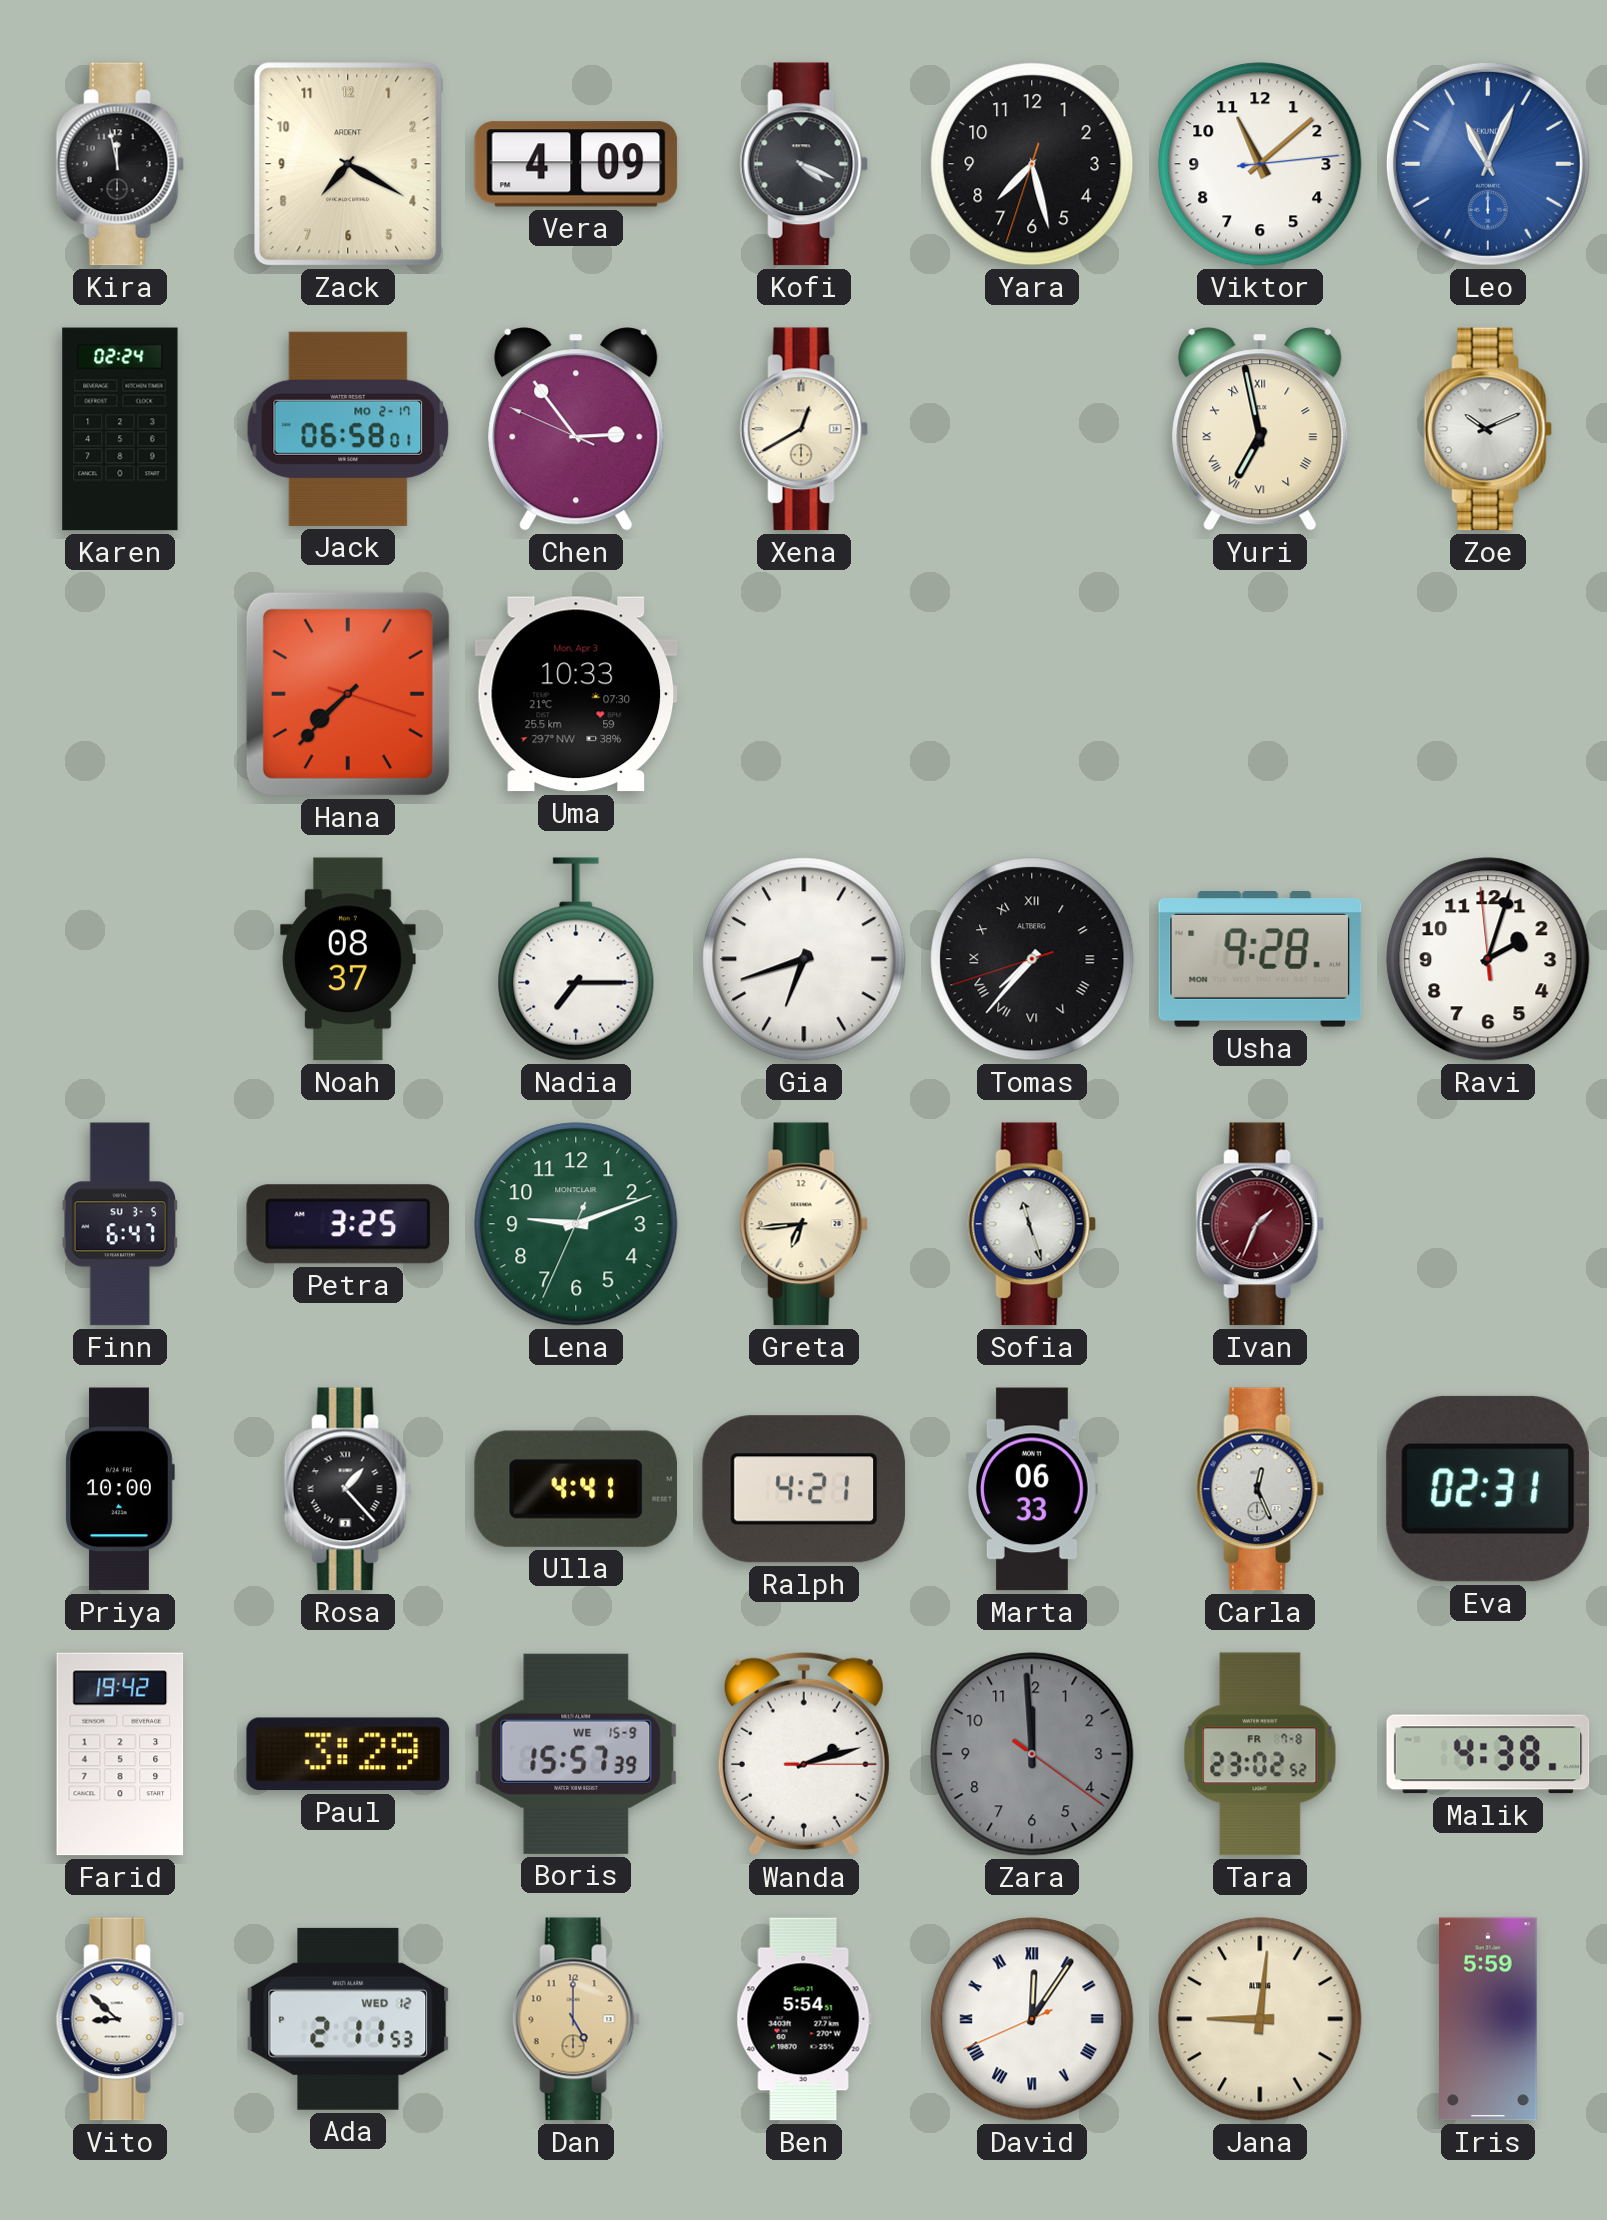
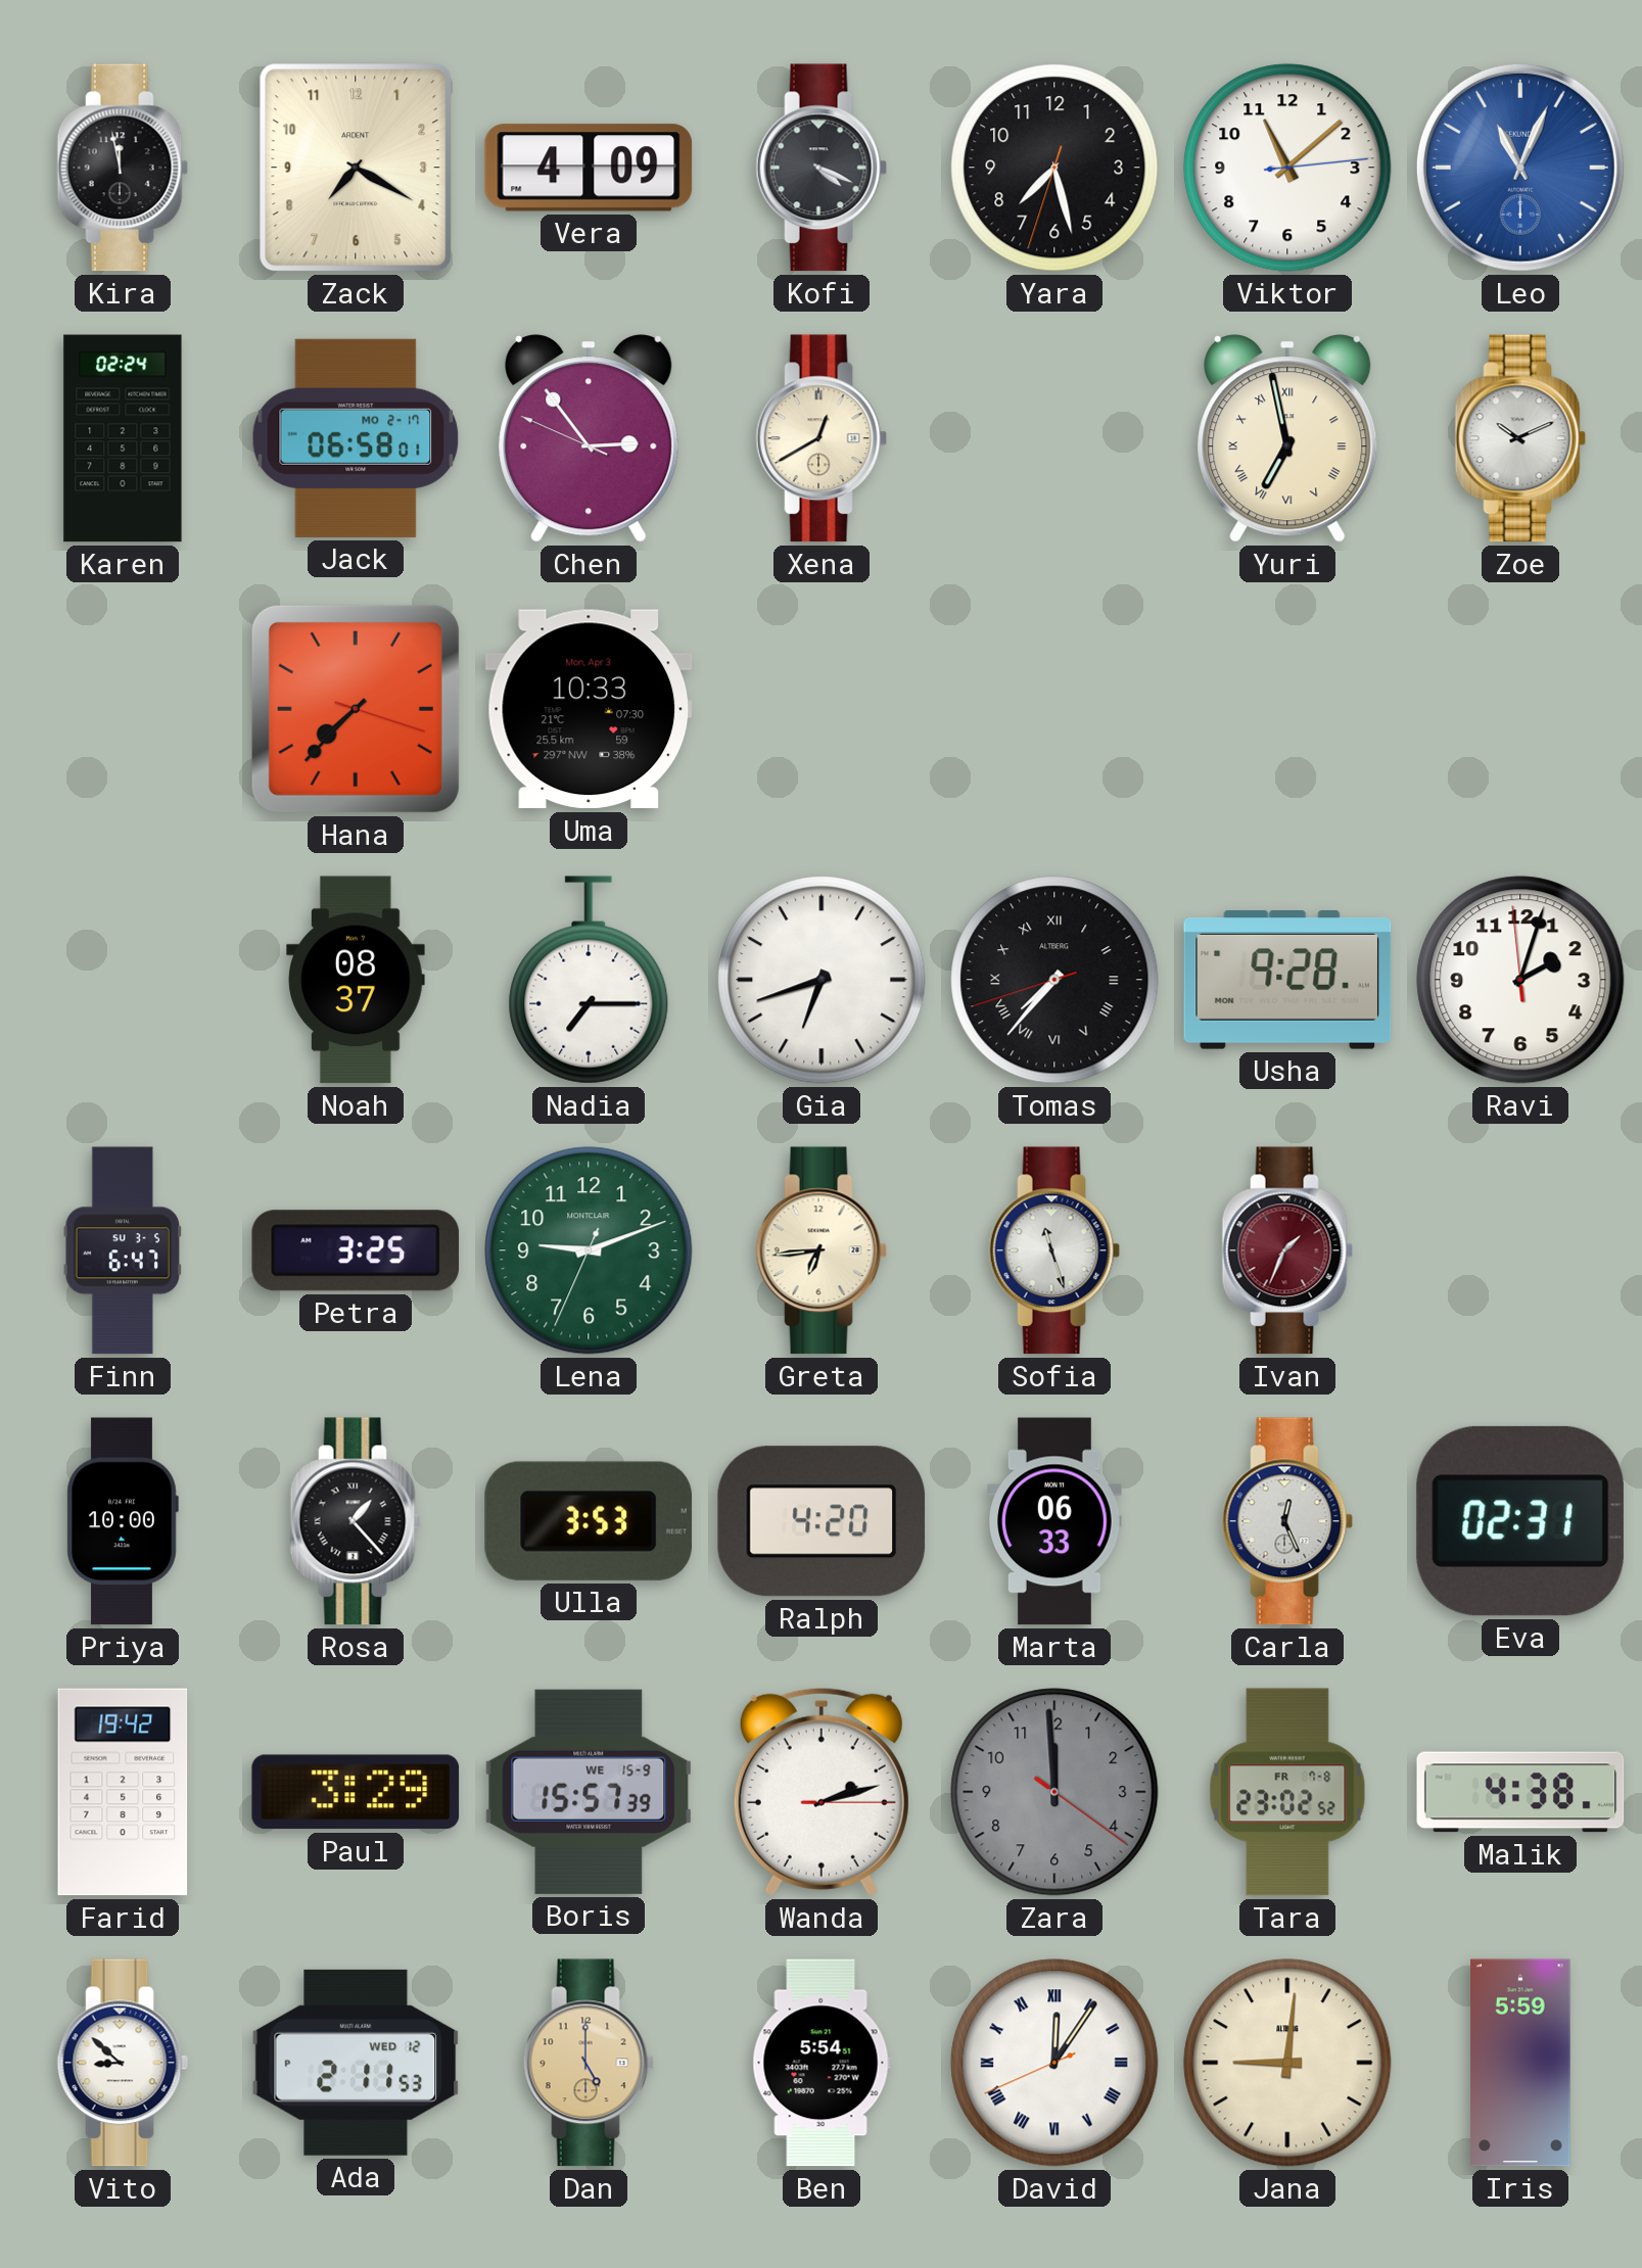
Ulla: 4:41 -> 3:53 (589, 1521)
Ralph: 4:21 -> 4:20 (822, 1521)
